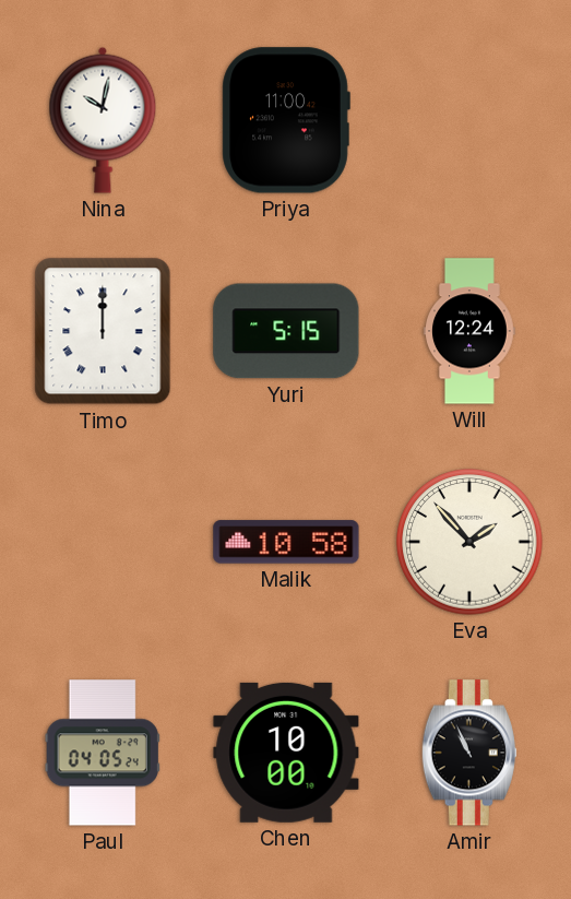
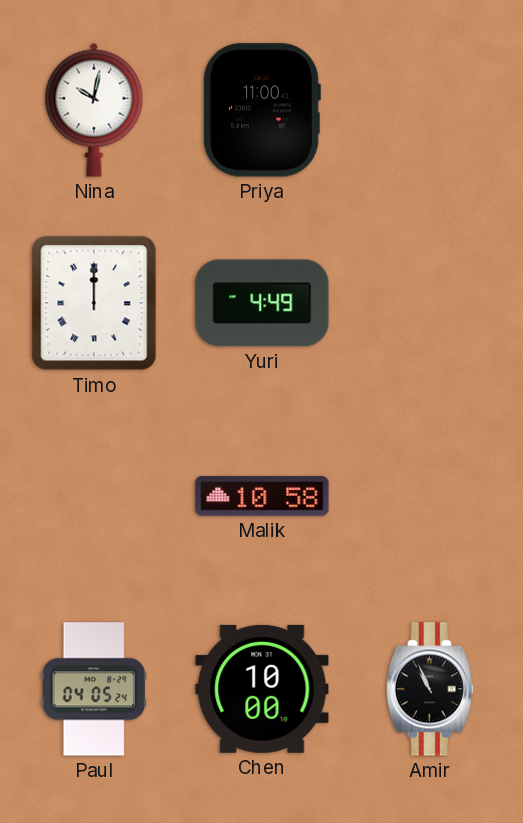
Yuri: 5:15 -> 4:49 (262, 303)
Will: 12:24 -> none (471, 331)
Eva: 1:53 -> none (469, 542)
